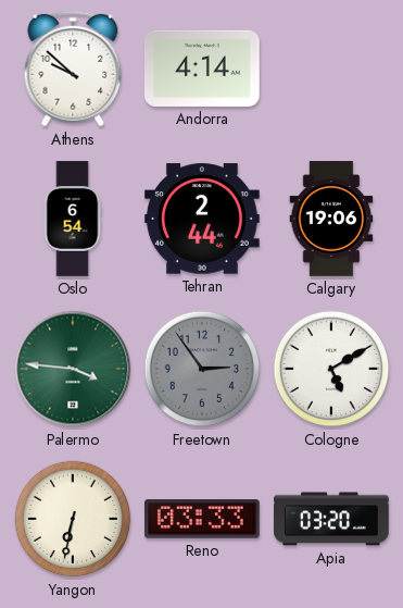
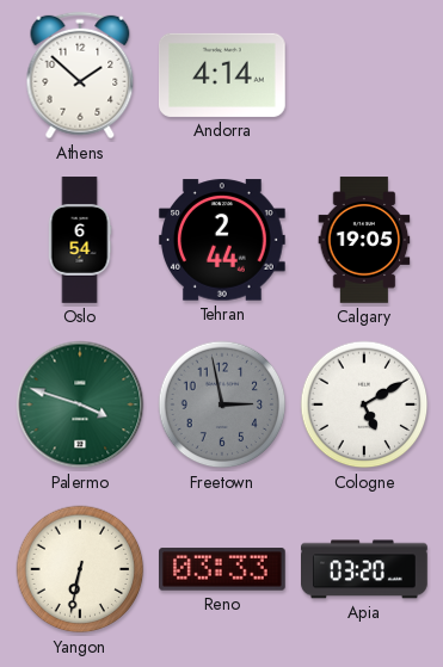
Athens: 9:52 -> 1:52 (80, 75)
Calgary: 19:06 -> 19:05 (364, 240)
Palermo: 3:46 -> 3:48 (80, 404)
Freetown: 2:54 -> 2:58 (222, 404)
